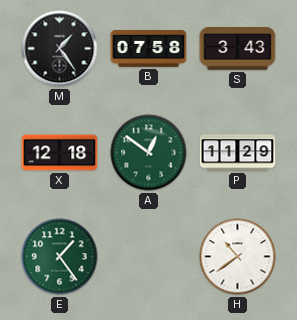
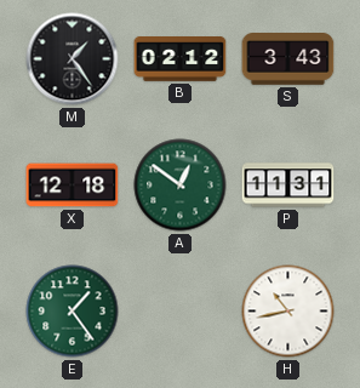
B: 07:58 -> 02:12 (181, 59)
P: 11:29 -> 11:31 (288, 186)
H: 10:39 -> 10:43 (288, 312)
